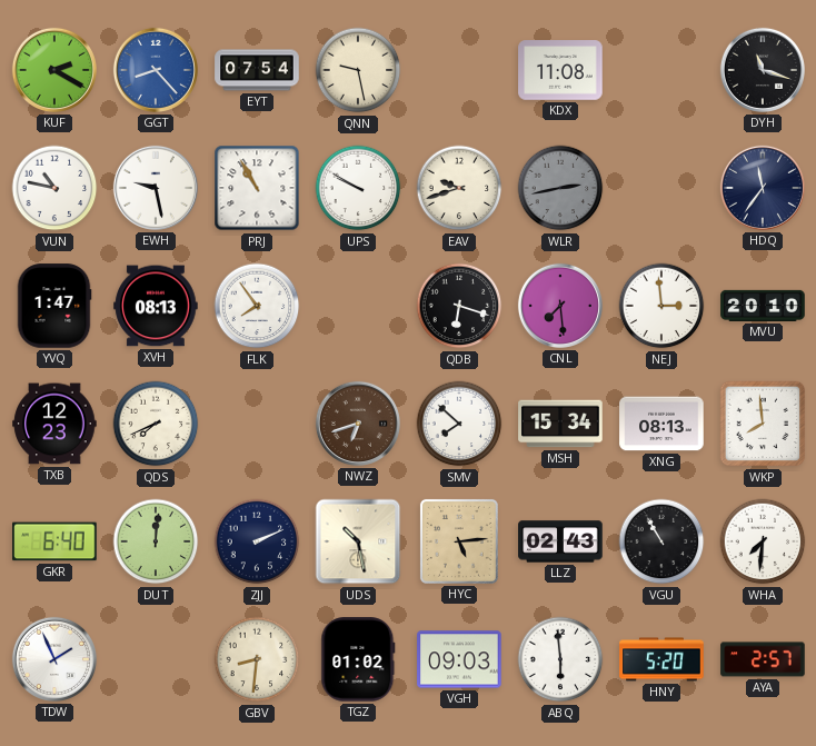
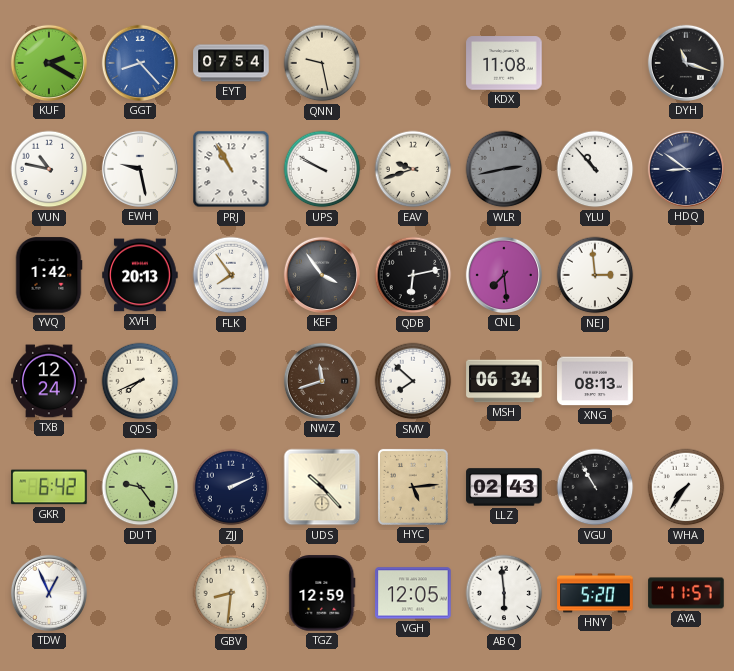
YLU: none -> 10:53 (595, 169)
HDQ: 11:36 -> 8:51 (686, 169)
YVQ: 1:47 -> 1:42 (49, 275)
XVH: 08:13 -> 20:13 (140, 275)
KEF: none -> 3:54 (322, 275)
QDB: 6:18 -> 6:13 (413, 275)
MVU: 20:10 -> none (763, 306)
TXB: 12:23 -> 12:24 (49, 381)
NWZ: 6:42 -> 11:42 (322, 381)
MSH: 15:34 -> 06:34 (504, 381)
WKP: 7:59 -> none (763, 424)
GKR: 6:40 -> 6:42 (49, 487)
DUT: 12:01 -> 9:24 (140, 487)
UDS: 10:28 -> 10:23 (322, 487)
WHA: 7:31 -> 7:36 (686, 487)
TDW: 1:56 -> 12:56 (49, 593)
TGZ: 01:02 -> 12:59 (322, 593)
VGH: 09:03 -> 12:05 (413, 593)
AYA: 2:57 -> 11:57 (686, 593)
